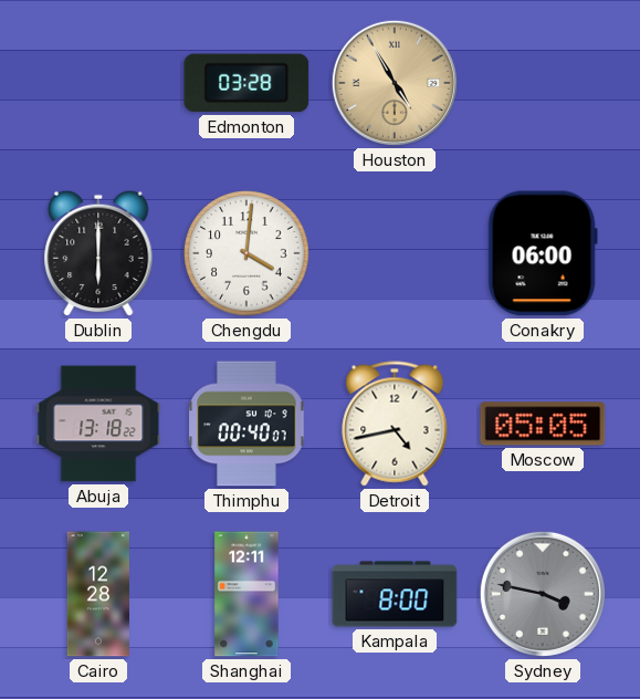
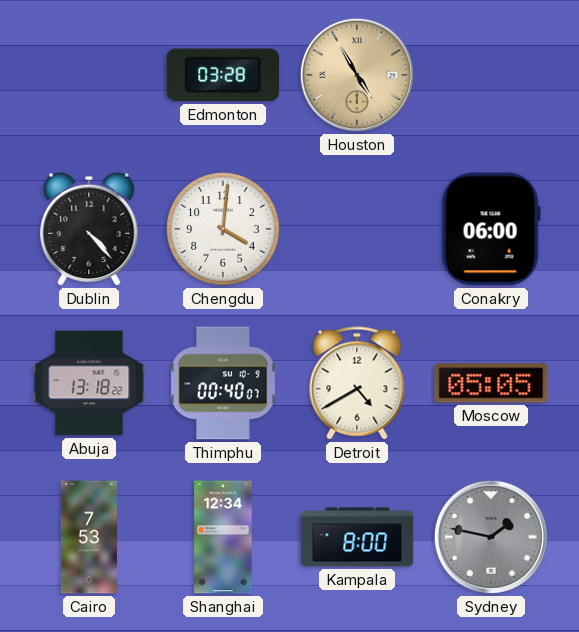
Dublin: 6:00 -> 4:23 (89, 229)
Detroit: 4:43 -> 4:40 (357, 383)
Cairo: 12:28 -> 7:53 (89, 537)
Shanghai: 12:11 -> 12:34 (223, 537)
Sydney: 3:47 -> 1:47 (491, 537)
